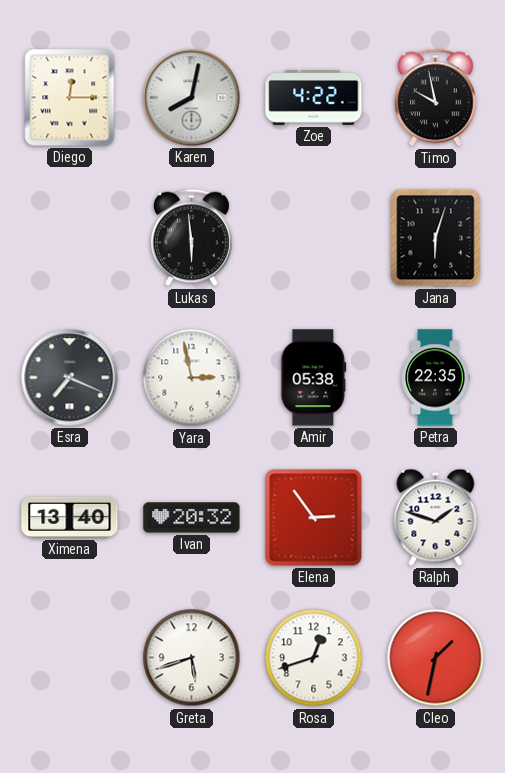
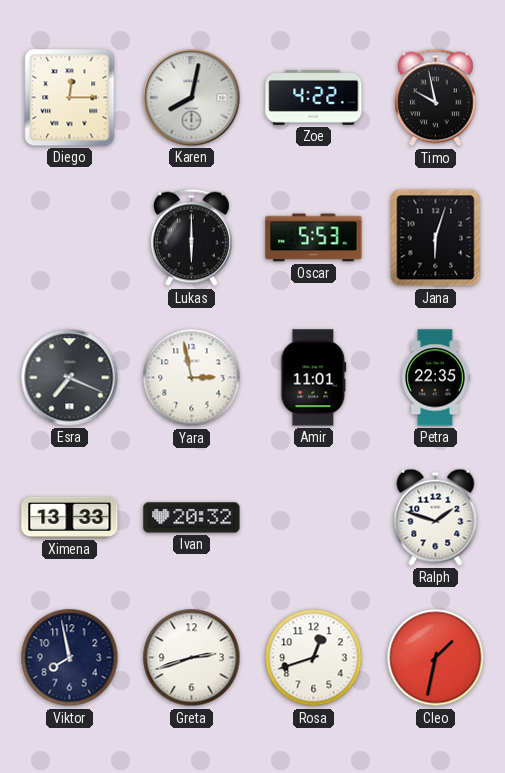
Lukas: 5:59 -> 6:00 (192, 238)
Oscar: none -> 5:53 (314, 238)
Amir: 05:38 -> 11:01 (314, 378)
Ximena: 13:40 -> 13:33 (70, 517)
Elena: 2:54 -> none (314, 518)
Viktor: none -> 7:58 (70, 658)
Greta: 5:42 -> 2:42 (192, 658)
